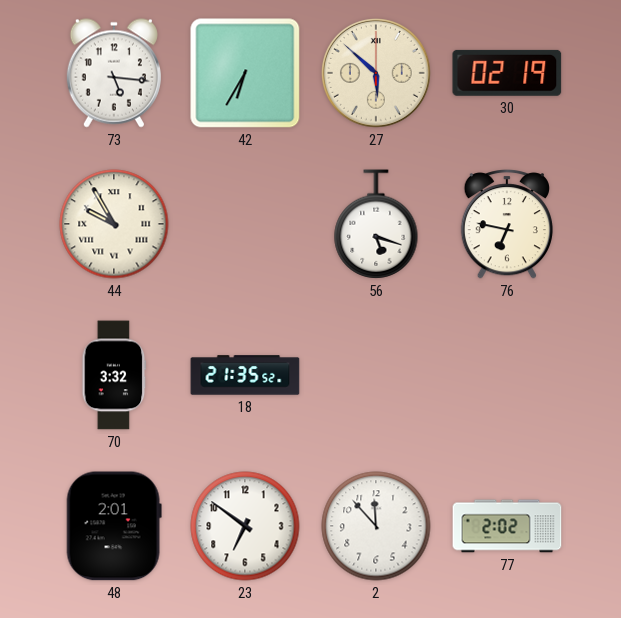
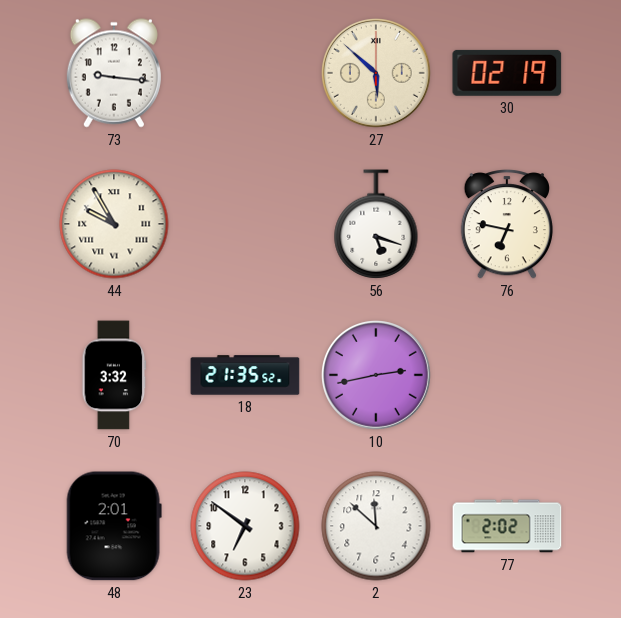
73: 5:16 -> 9:16 (114, 73)
42: 6:35 -> none (245, 73)
10: none -> 2:43 (376, 375)
2: 11:53 -> 11:52 (376, 526)
